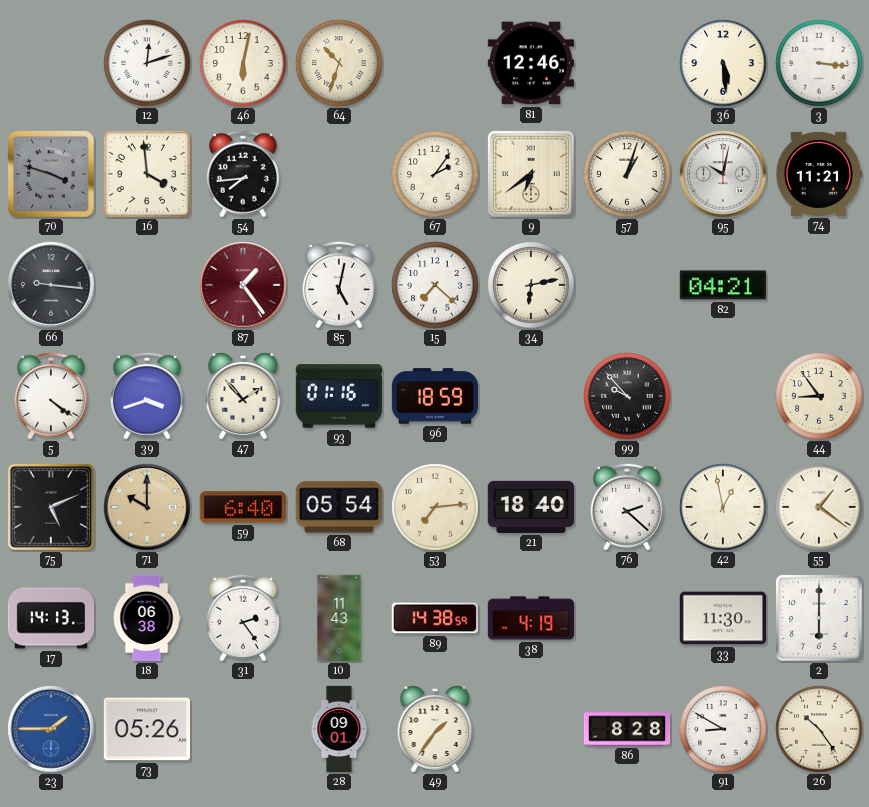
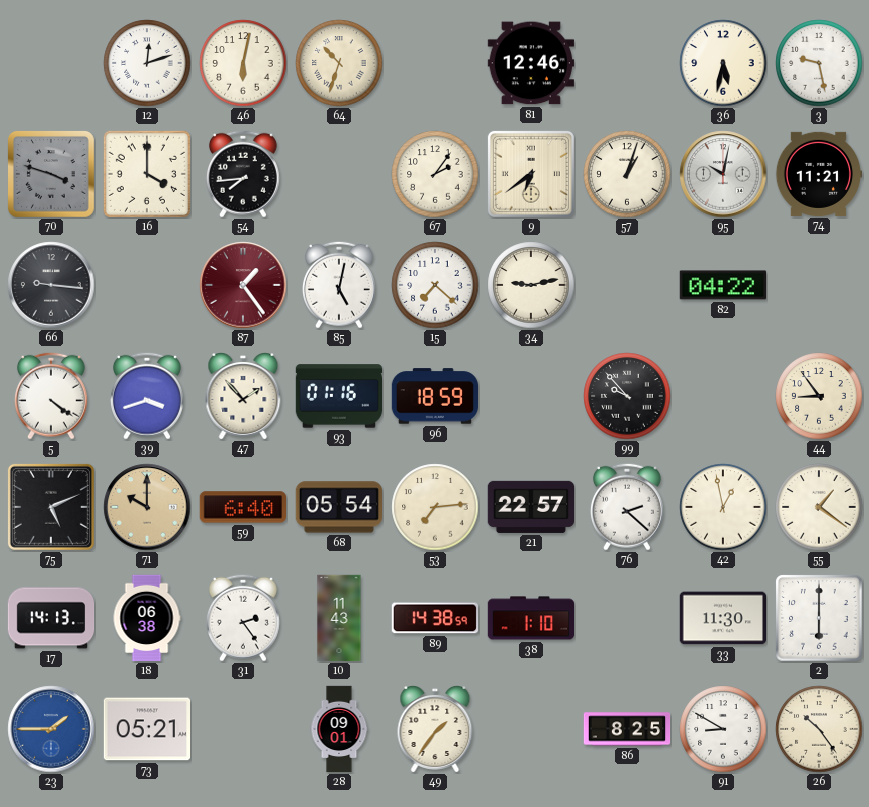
36: 5:29 -> 5:32 (723, 63)
3: 3:16 -> 9:28 (819, 63)
16: 3:59 -> 4:00 (147, 174)
34: 6:13 -> 9:13 (531, 285)
82: 04:21 -> 04:22 (722, 285)
21: 18:40 -> 22:57 (530, 507)
38: 4:19 -> 1:10 (531, 618)
73: 05:26 -> 05:21 (146, 729)
86: 8:28 -> 8:25 (627, 729)
